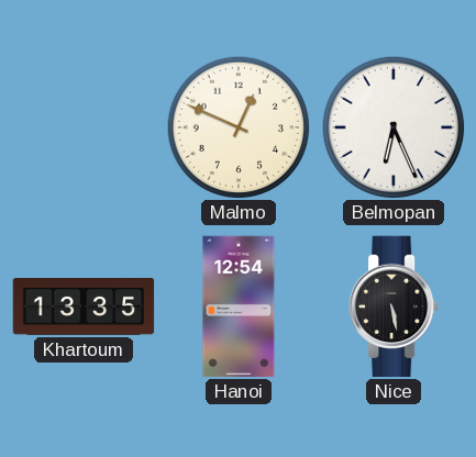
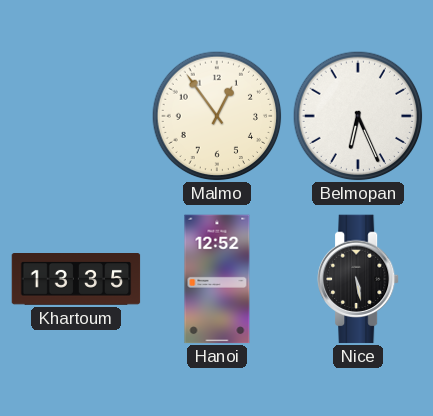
Malmo: 12:49 -> 12:54 (217, 116)
Hanoi: 12:54 -> 12:52 (217, 279)
